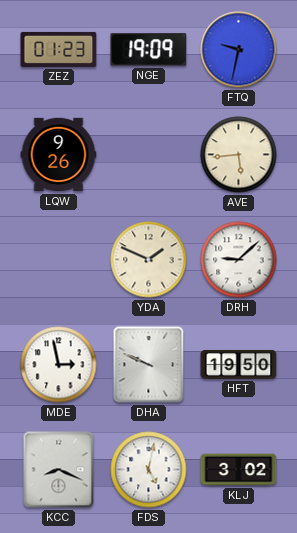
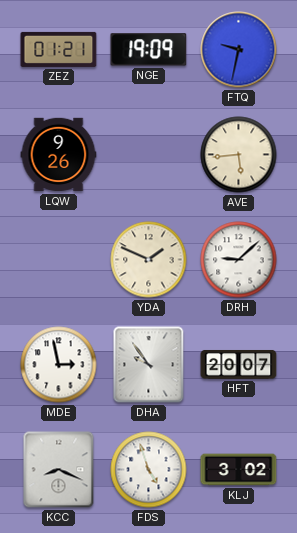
ZEZ: 01:23 -> 01:21 (59, 49)
DHA: 9:49 -> 9:54 (149, 365)
HFT: 19:50 -> 20:07 (239, 364)
FDS: 5:02 -> 4:57 (149, 470)
